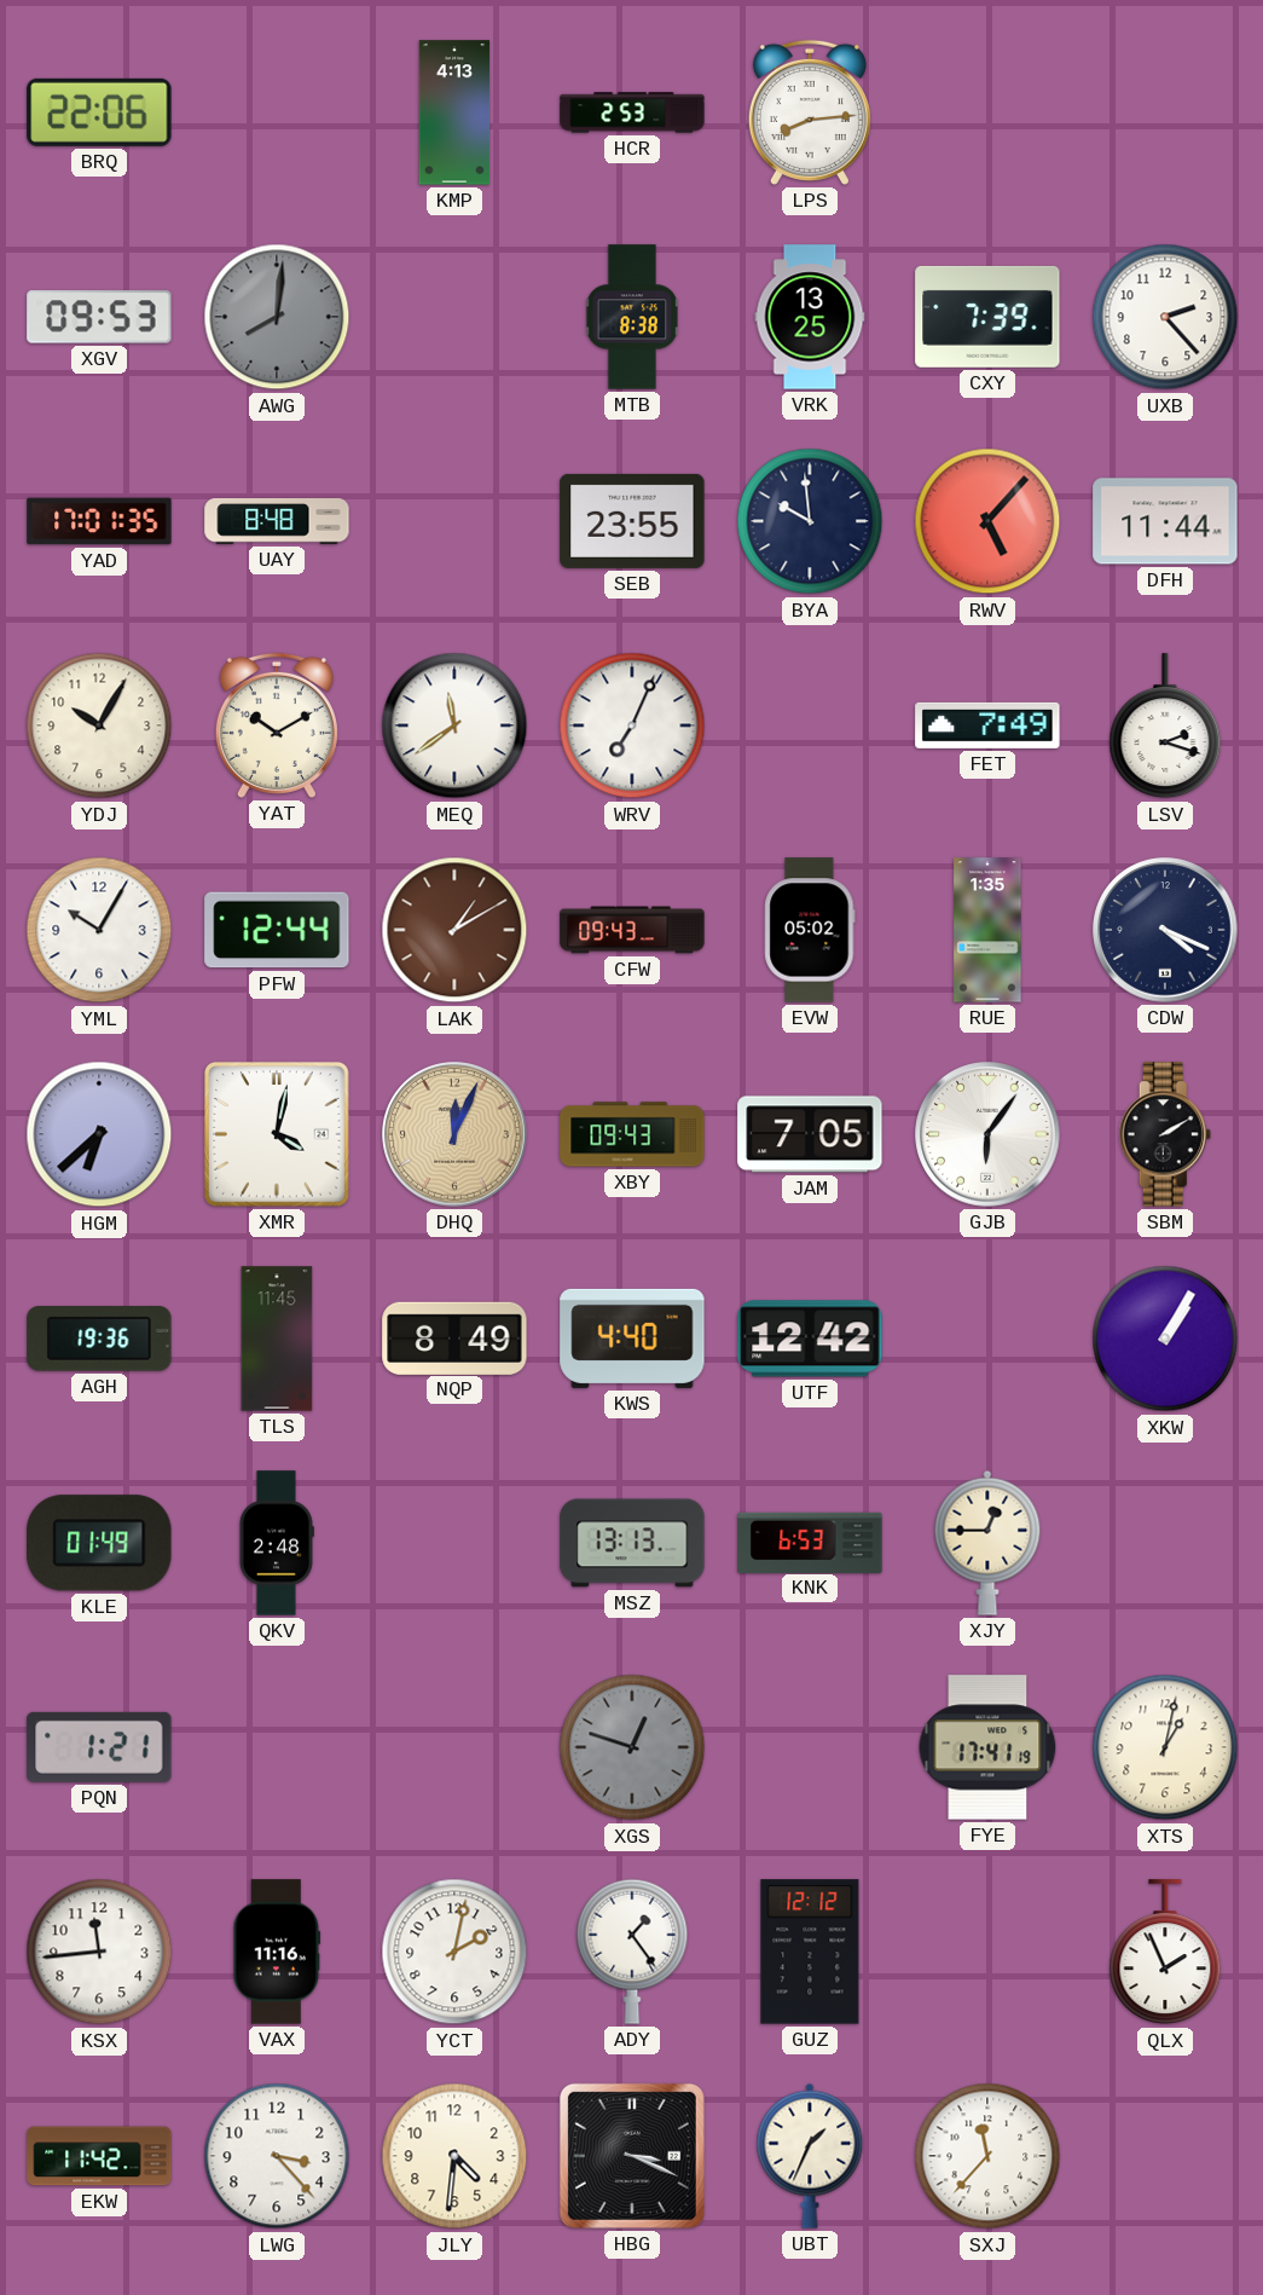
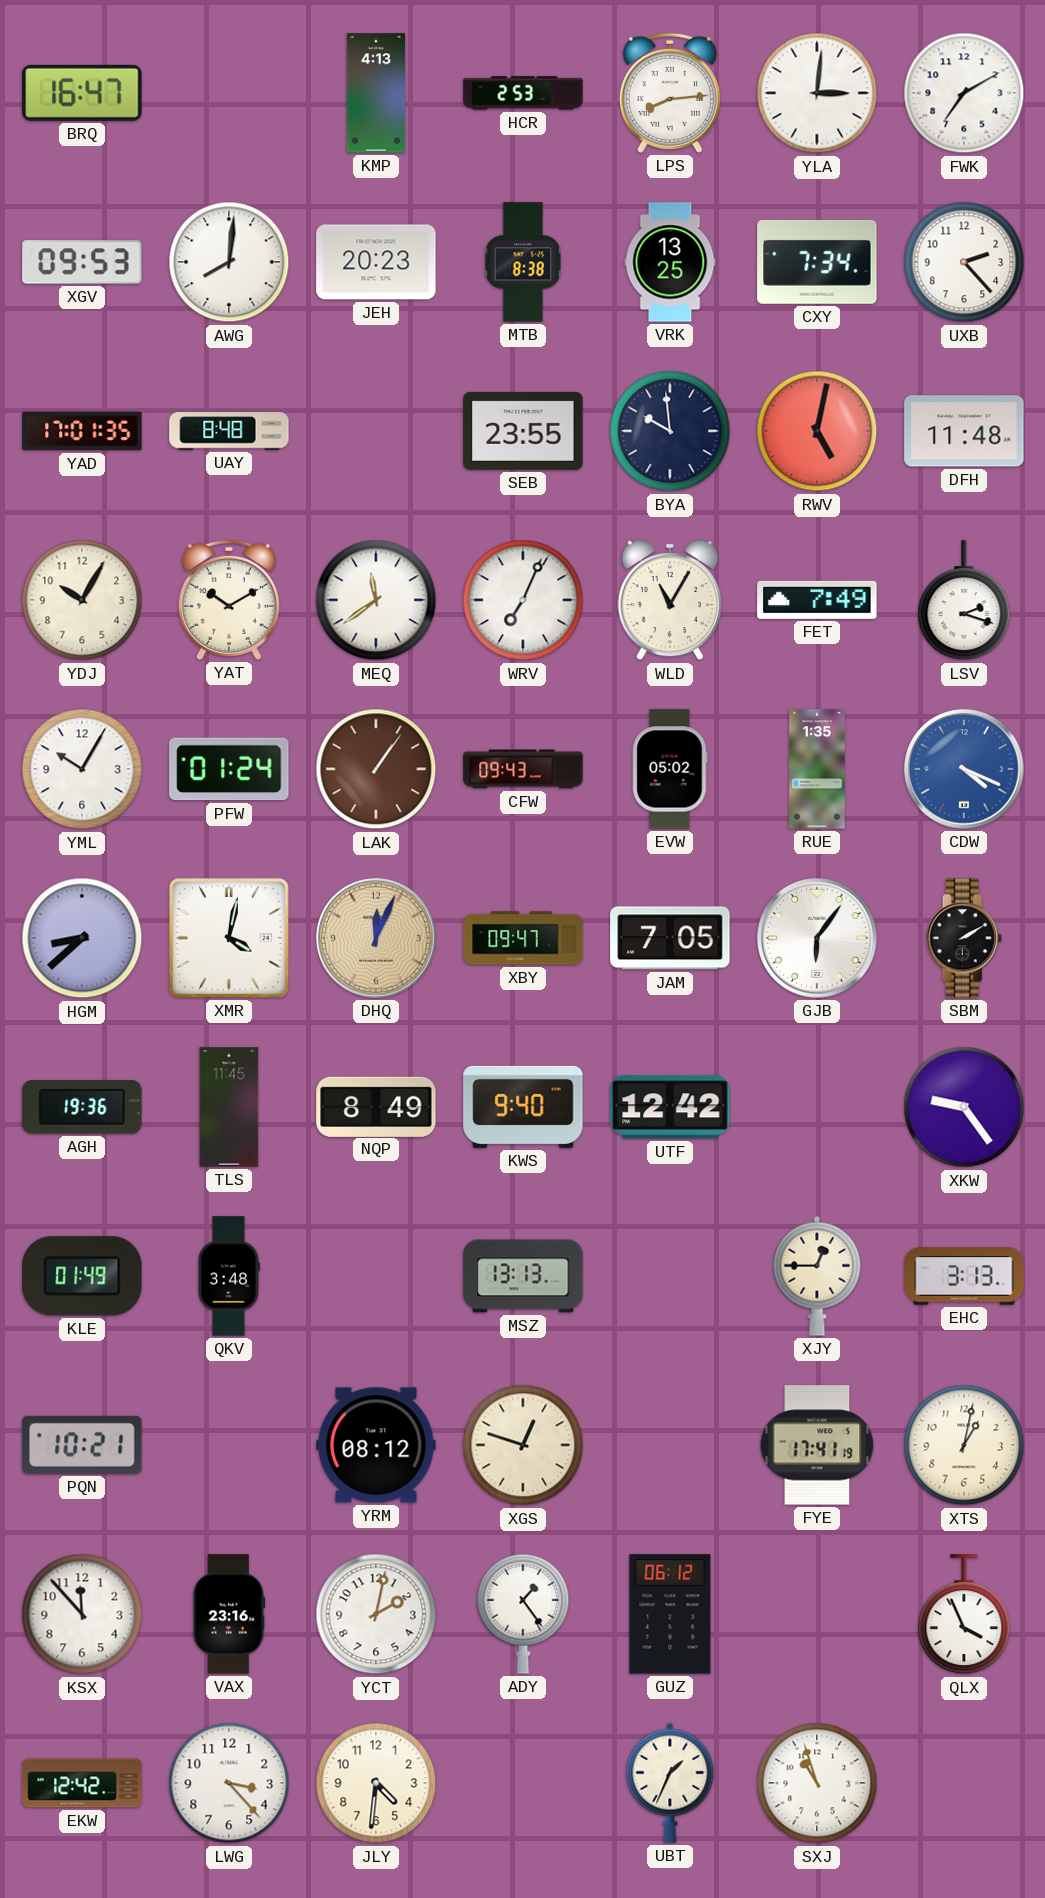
BRQ: 22:06 -> 16:47 (82, 93)
YLA: none -> 3:01 (817, 93)
FWK: none -> 7:10 (964, 93)
AWG dial: grey -> white (229, 262)
JEH: none -> 20:23 (376, 262)
CXY: 7:39 -> 7:34 (817, 262)
RWV: 5:07 -> 5:02 (817, 431)
DFH: 11:44 -> 11:48 (964, 431)
WLD: none -> 11:05 (669, 600)
PFW: 12:44 -> 01:24 (229, 769)
LAK: 1:10 -> 1:06 (376, 769)
CDW dial: navy -> blue (964, 769)
HGM: 6:38 -> 8:38 (82, 938)
XBY: 09:43 -> 09:47 (523, 938)
KWS: 4:40 -> 9:40 (523, 1107)
XKW: 1:05 -> 9:24 (964, 1107)
QKV: 2:48 -> 3:48 (228, 1276)
KNK: 6:53 -> none (810, 1542)
EHC: none -> 3:13 (964, 1276)
PQN: 1:21 -> 10:21 (82, 1445)
YRM: none -> 08:12 (376, 1445)
XGS dial: grey -> cream (523, 1445)
KSX: 11:44 -> 11:53 (82, 1614)
VAX: 11:16 -> 23:16 (229, 1614)
GUZ: 12:12 -> 06:12 (670, 1614)
QLX: 1:56 -> 3:56 (964, 1615)
EKW: 11:42 -> 12:42 (82, 1783)
HBG: 3:19 -> none (632, 2156)
SXJ: 11:37 -> 10:57 (817, 1783)
